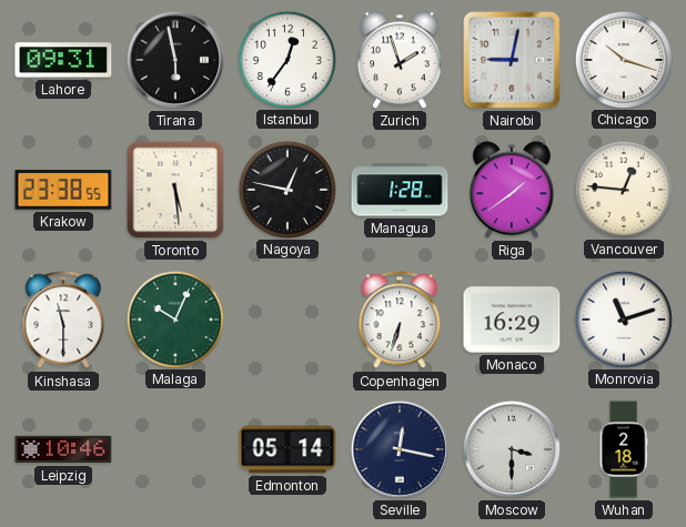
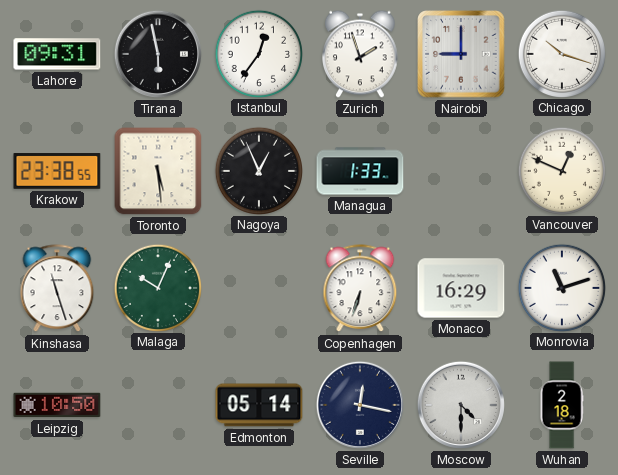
Nairobi: 9:02 -> 9:00 (461, 54)
Nagoya: 12:47 -> 12:56 (258, 170)
Managua: 1:28 -> 1:33 (360, 171)
Riga: 1:39 -> none (513, 190)
Vancouver: 12:46 -> 12:49 (561, 170)
Kinshasa: 11:30 -> 11:27 (57, 289)
Leipzig: 10:46 -> 10:50 (57, 405)
Moscow: 3:30 -> 4:30 (461, 405)
